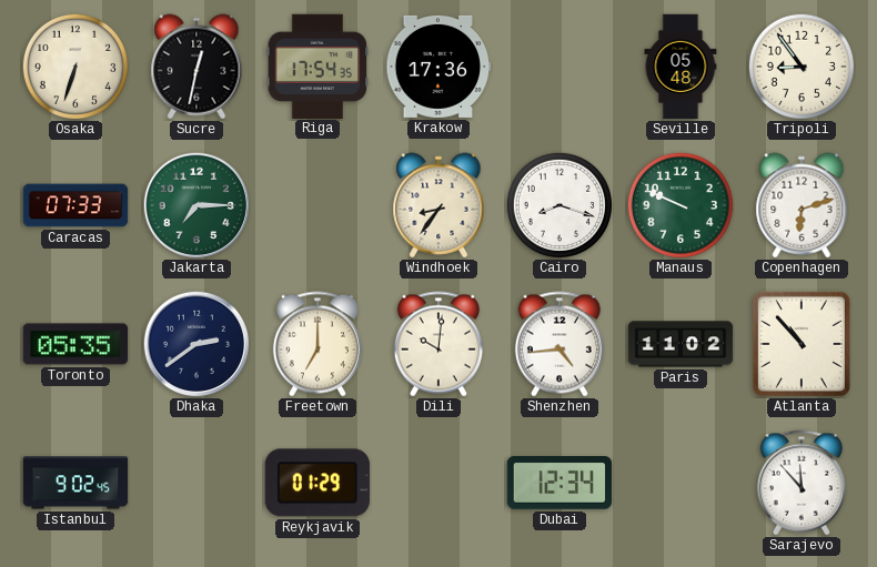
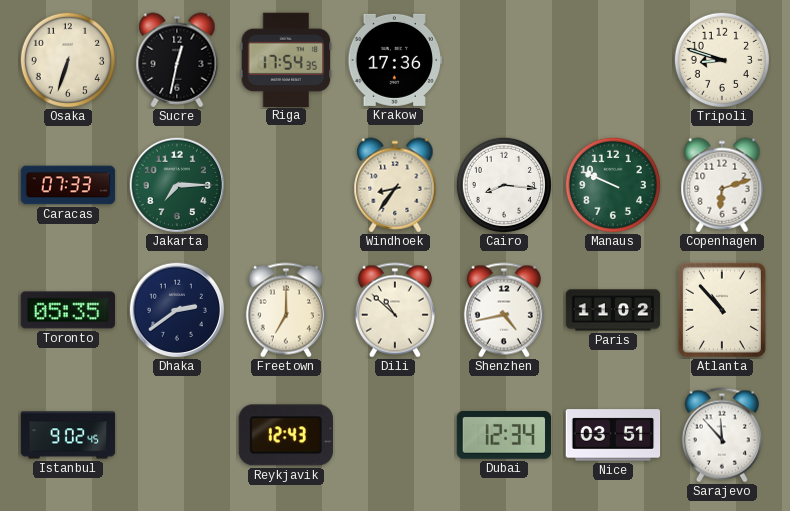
Seville: 05:48 -> none (681, 67)
Tripoli: 8:54 -> 8:48 (722, 60)
Cairo: 8:18 -> 8:16 (504, 185)
Dili: 10:01 -> 10:52 (395, 310)
Shenzhen: 4:44 -> 4:43 (504, 310)
Reykjavik: 01:29 -> 12:43 (286, 435)
Nice: none -> 03:51 (613, 435)
